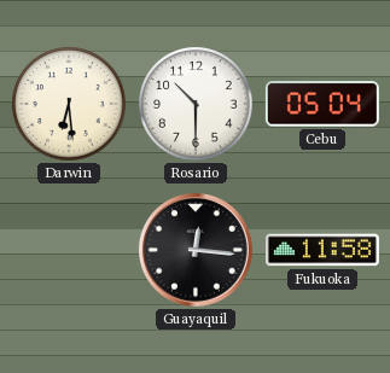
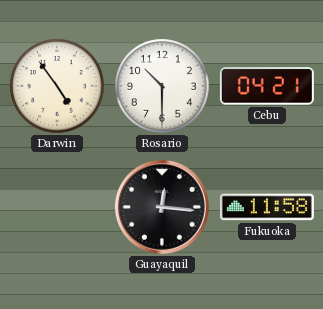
Darwin: 6:29 -> 4:54 (57, 86)
Cebu: 05:04 -> 04:21 (267, 86)
